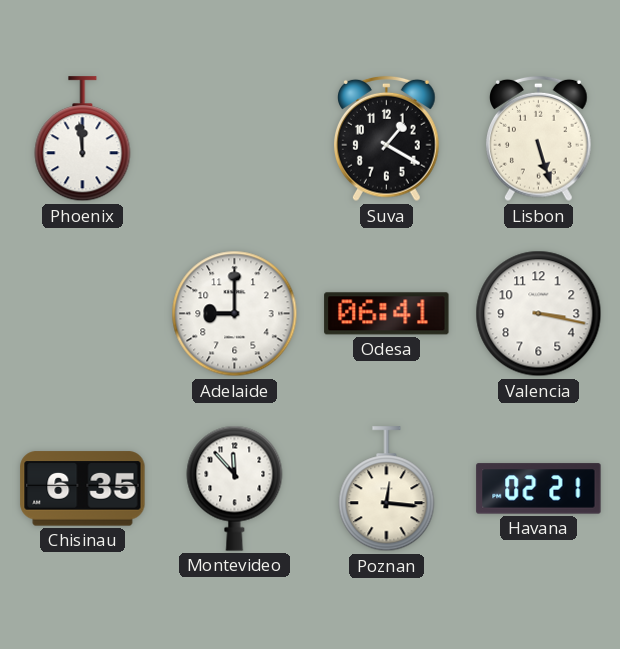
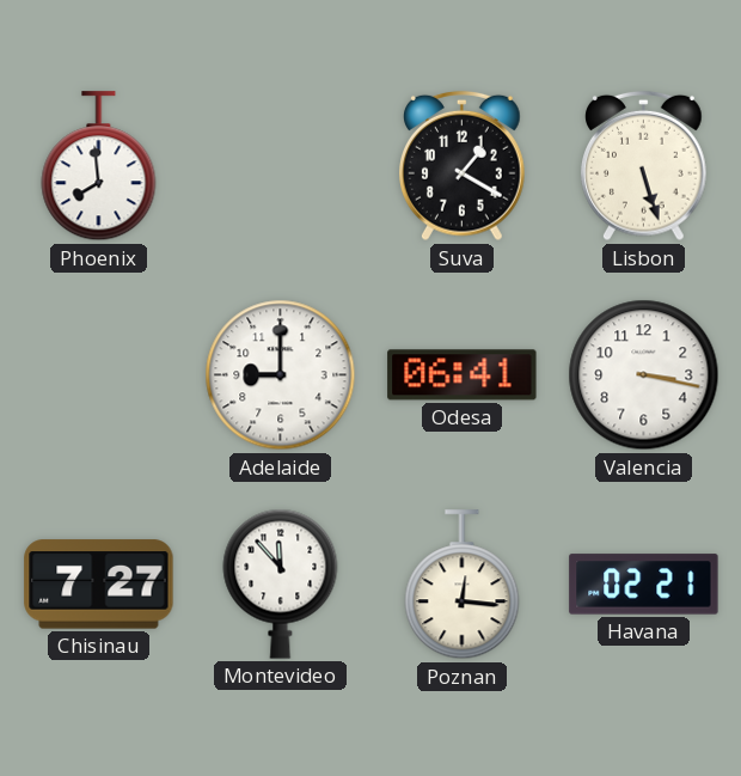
Phoenix: 11:59 -> 7:59 (99, 166)
Chisinau: 6:35 -> 7:27 (99, 585)
